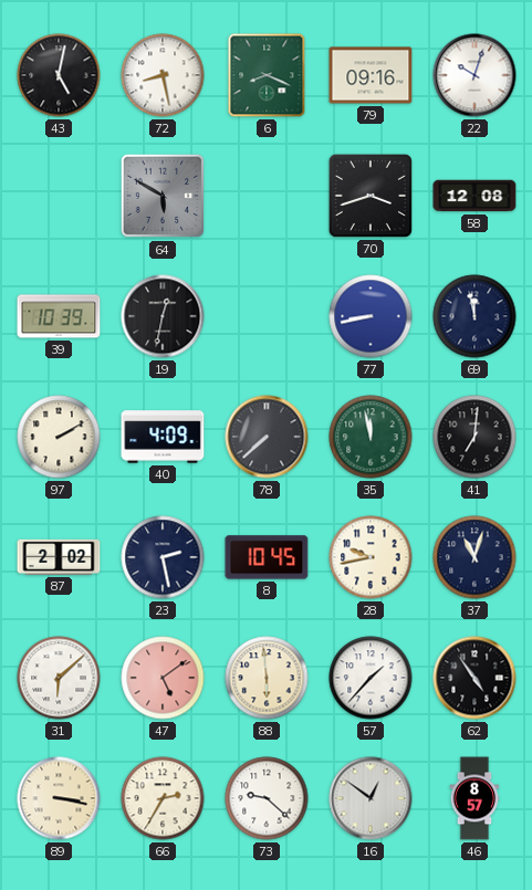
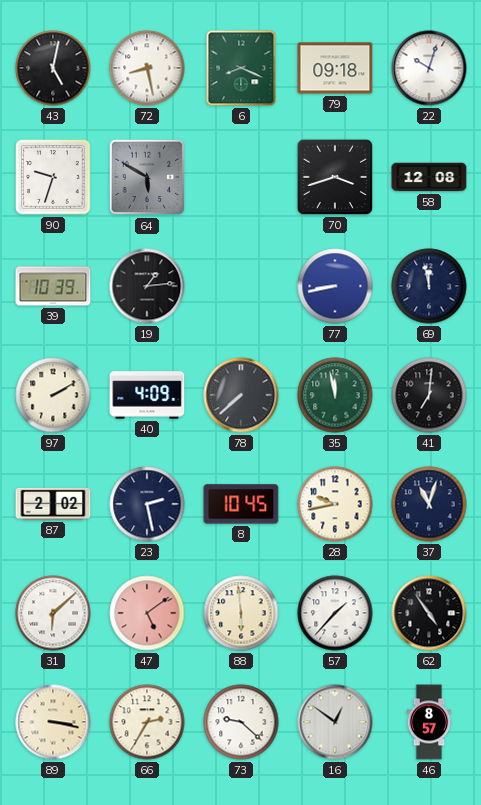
79: 09:16 -> 09:18 (335, 68)
90: none -> 9:33 (53, 177)
19: 12:32 -> 1:14 (147, 286)
